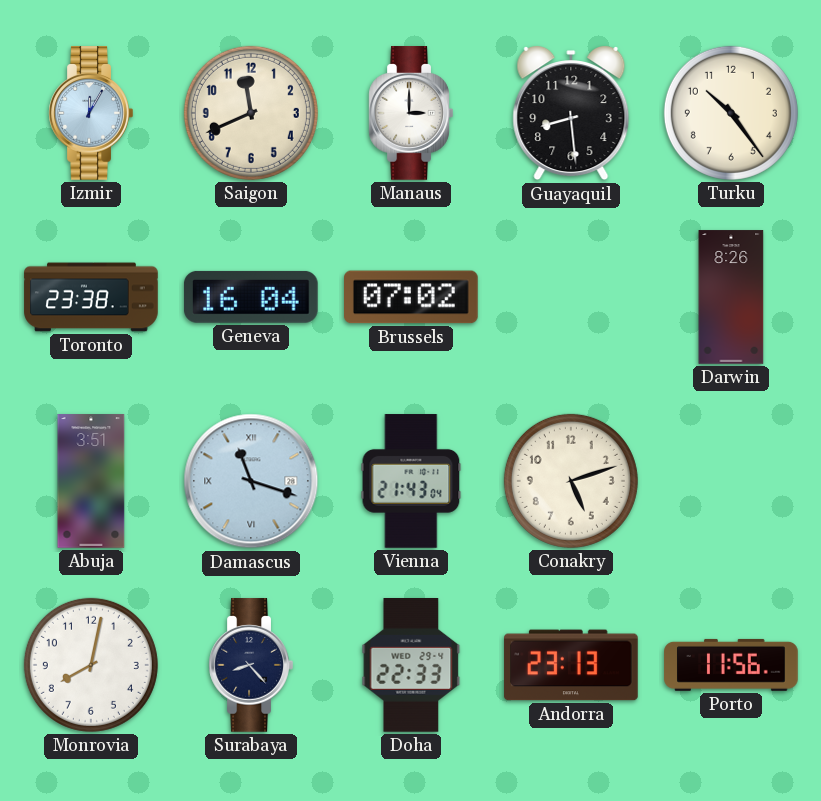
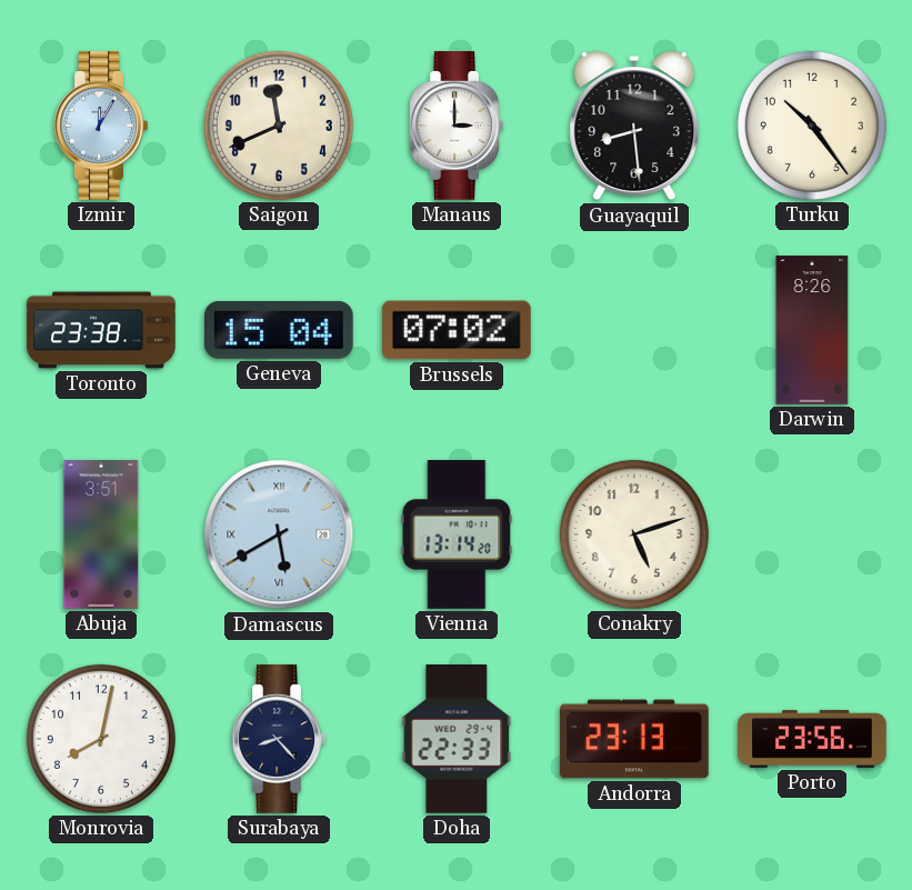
Geneva: 16:04 -> 15:04 (279, 330)
Damascus: 11:18 -> 5:40 (279, 534)
Vienna: 21:43 -> 13:14 (457, 534)
Porto: 11:56 -> 23:56 (812, 739)
